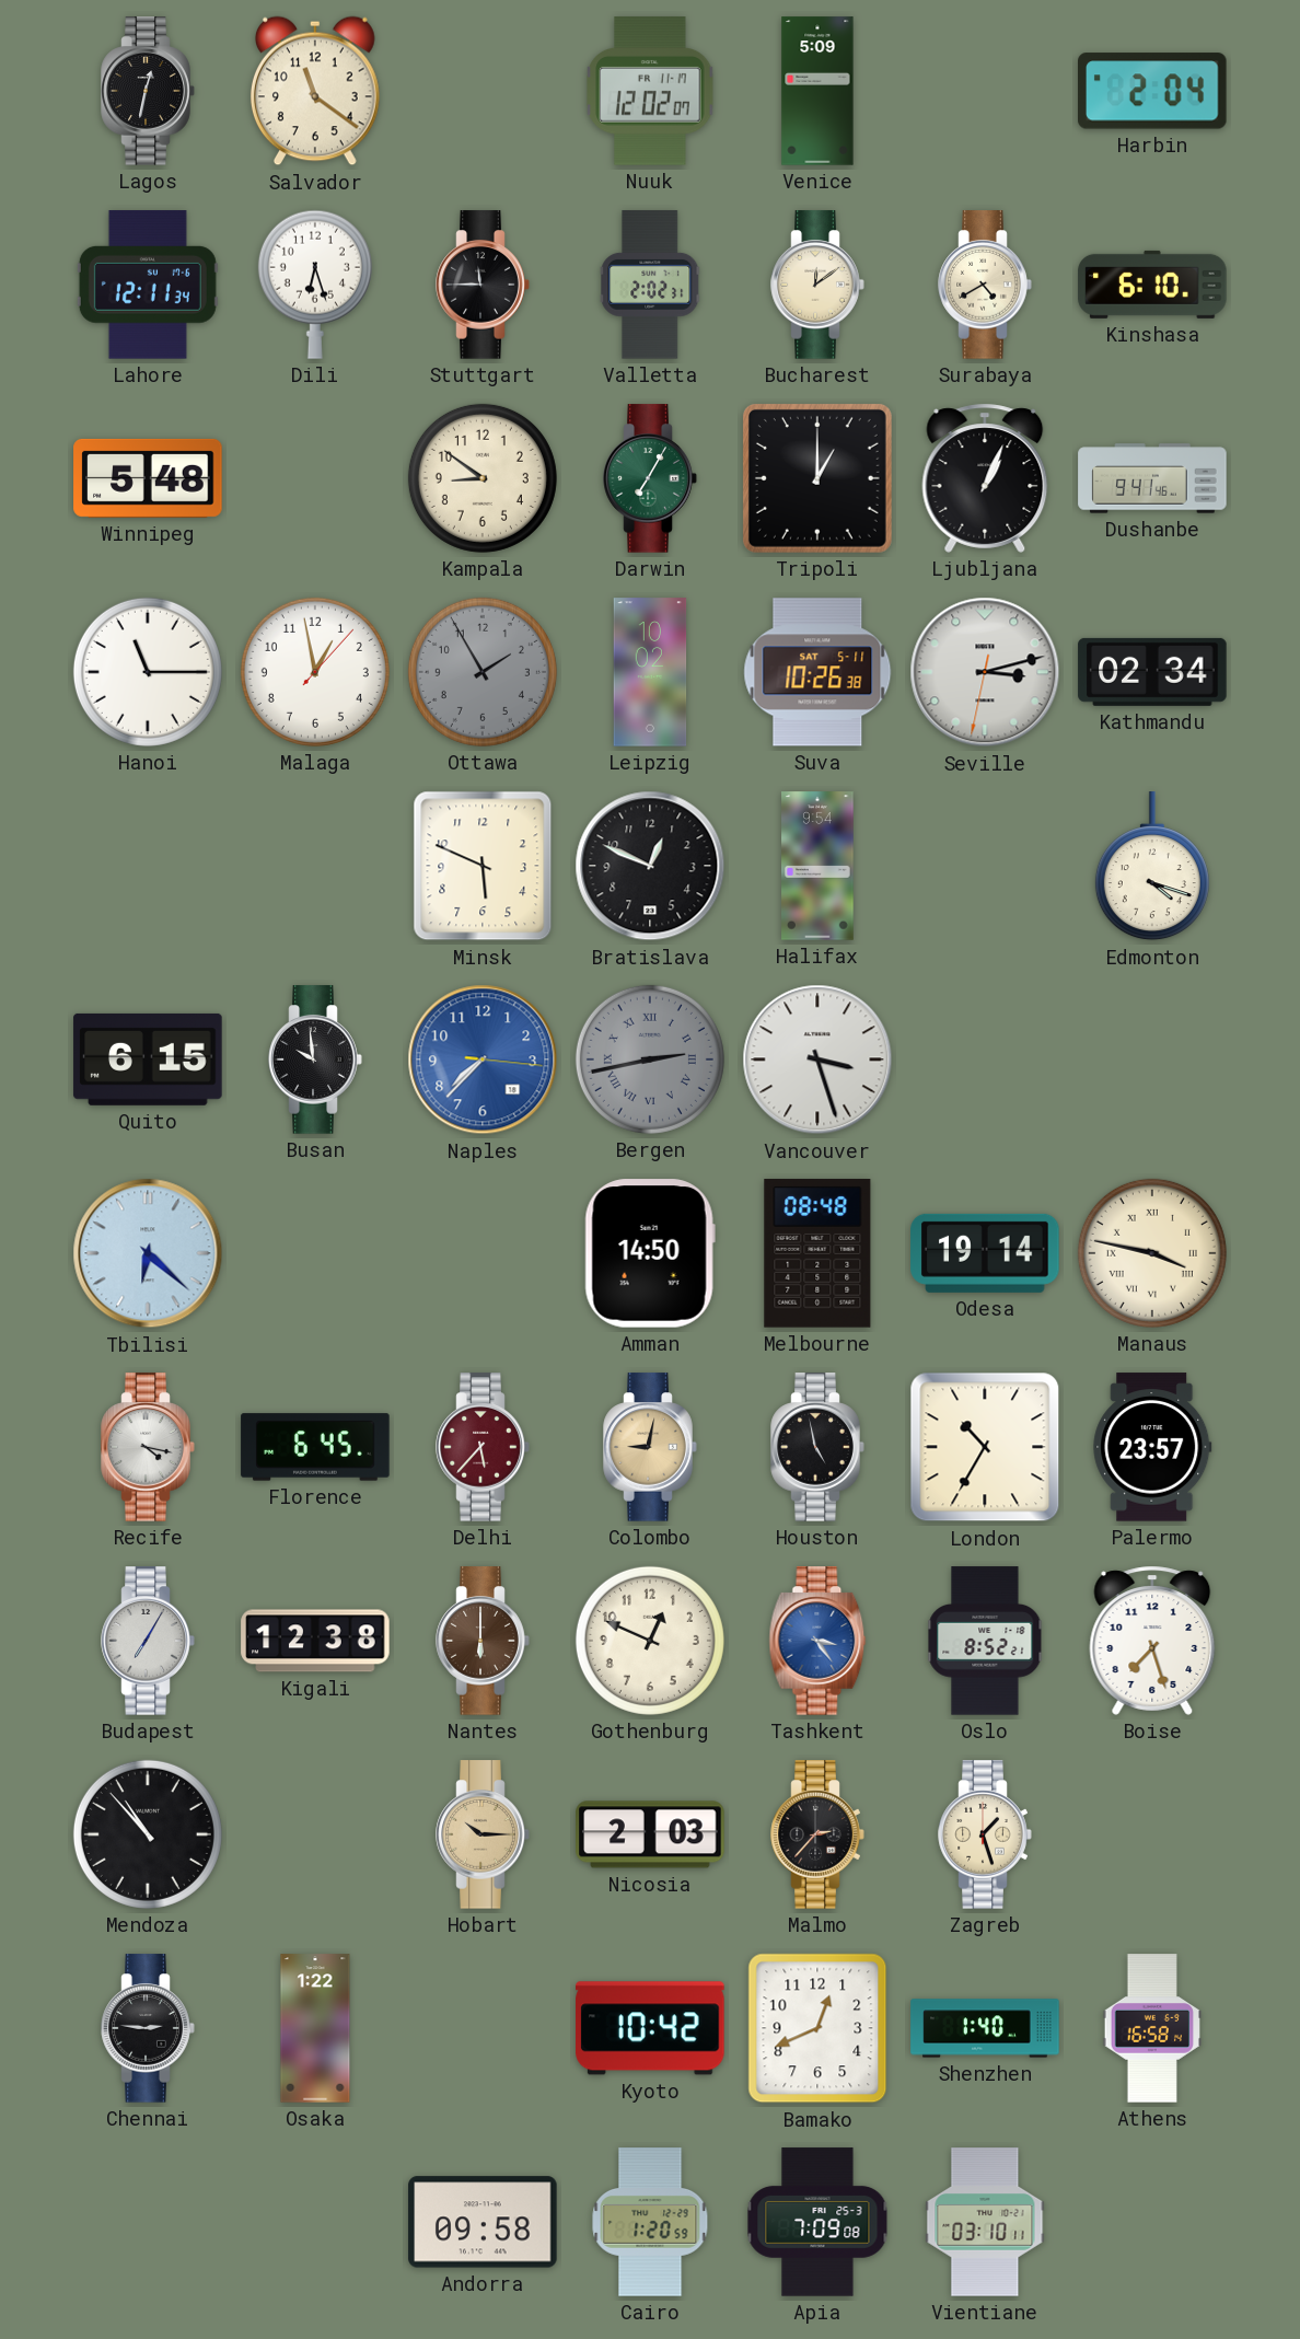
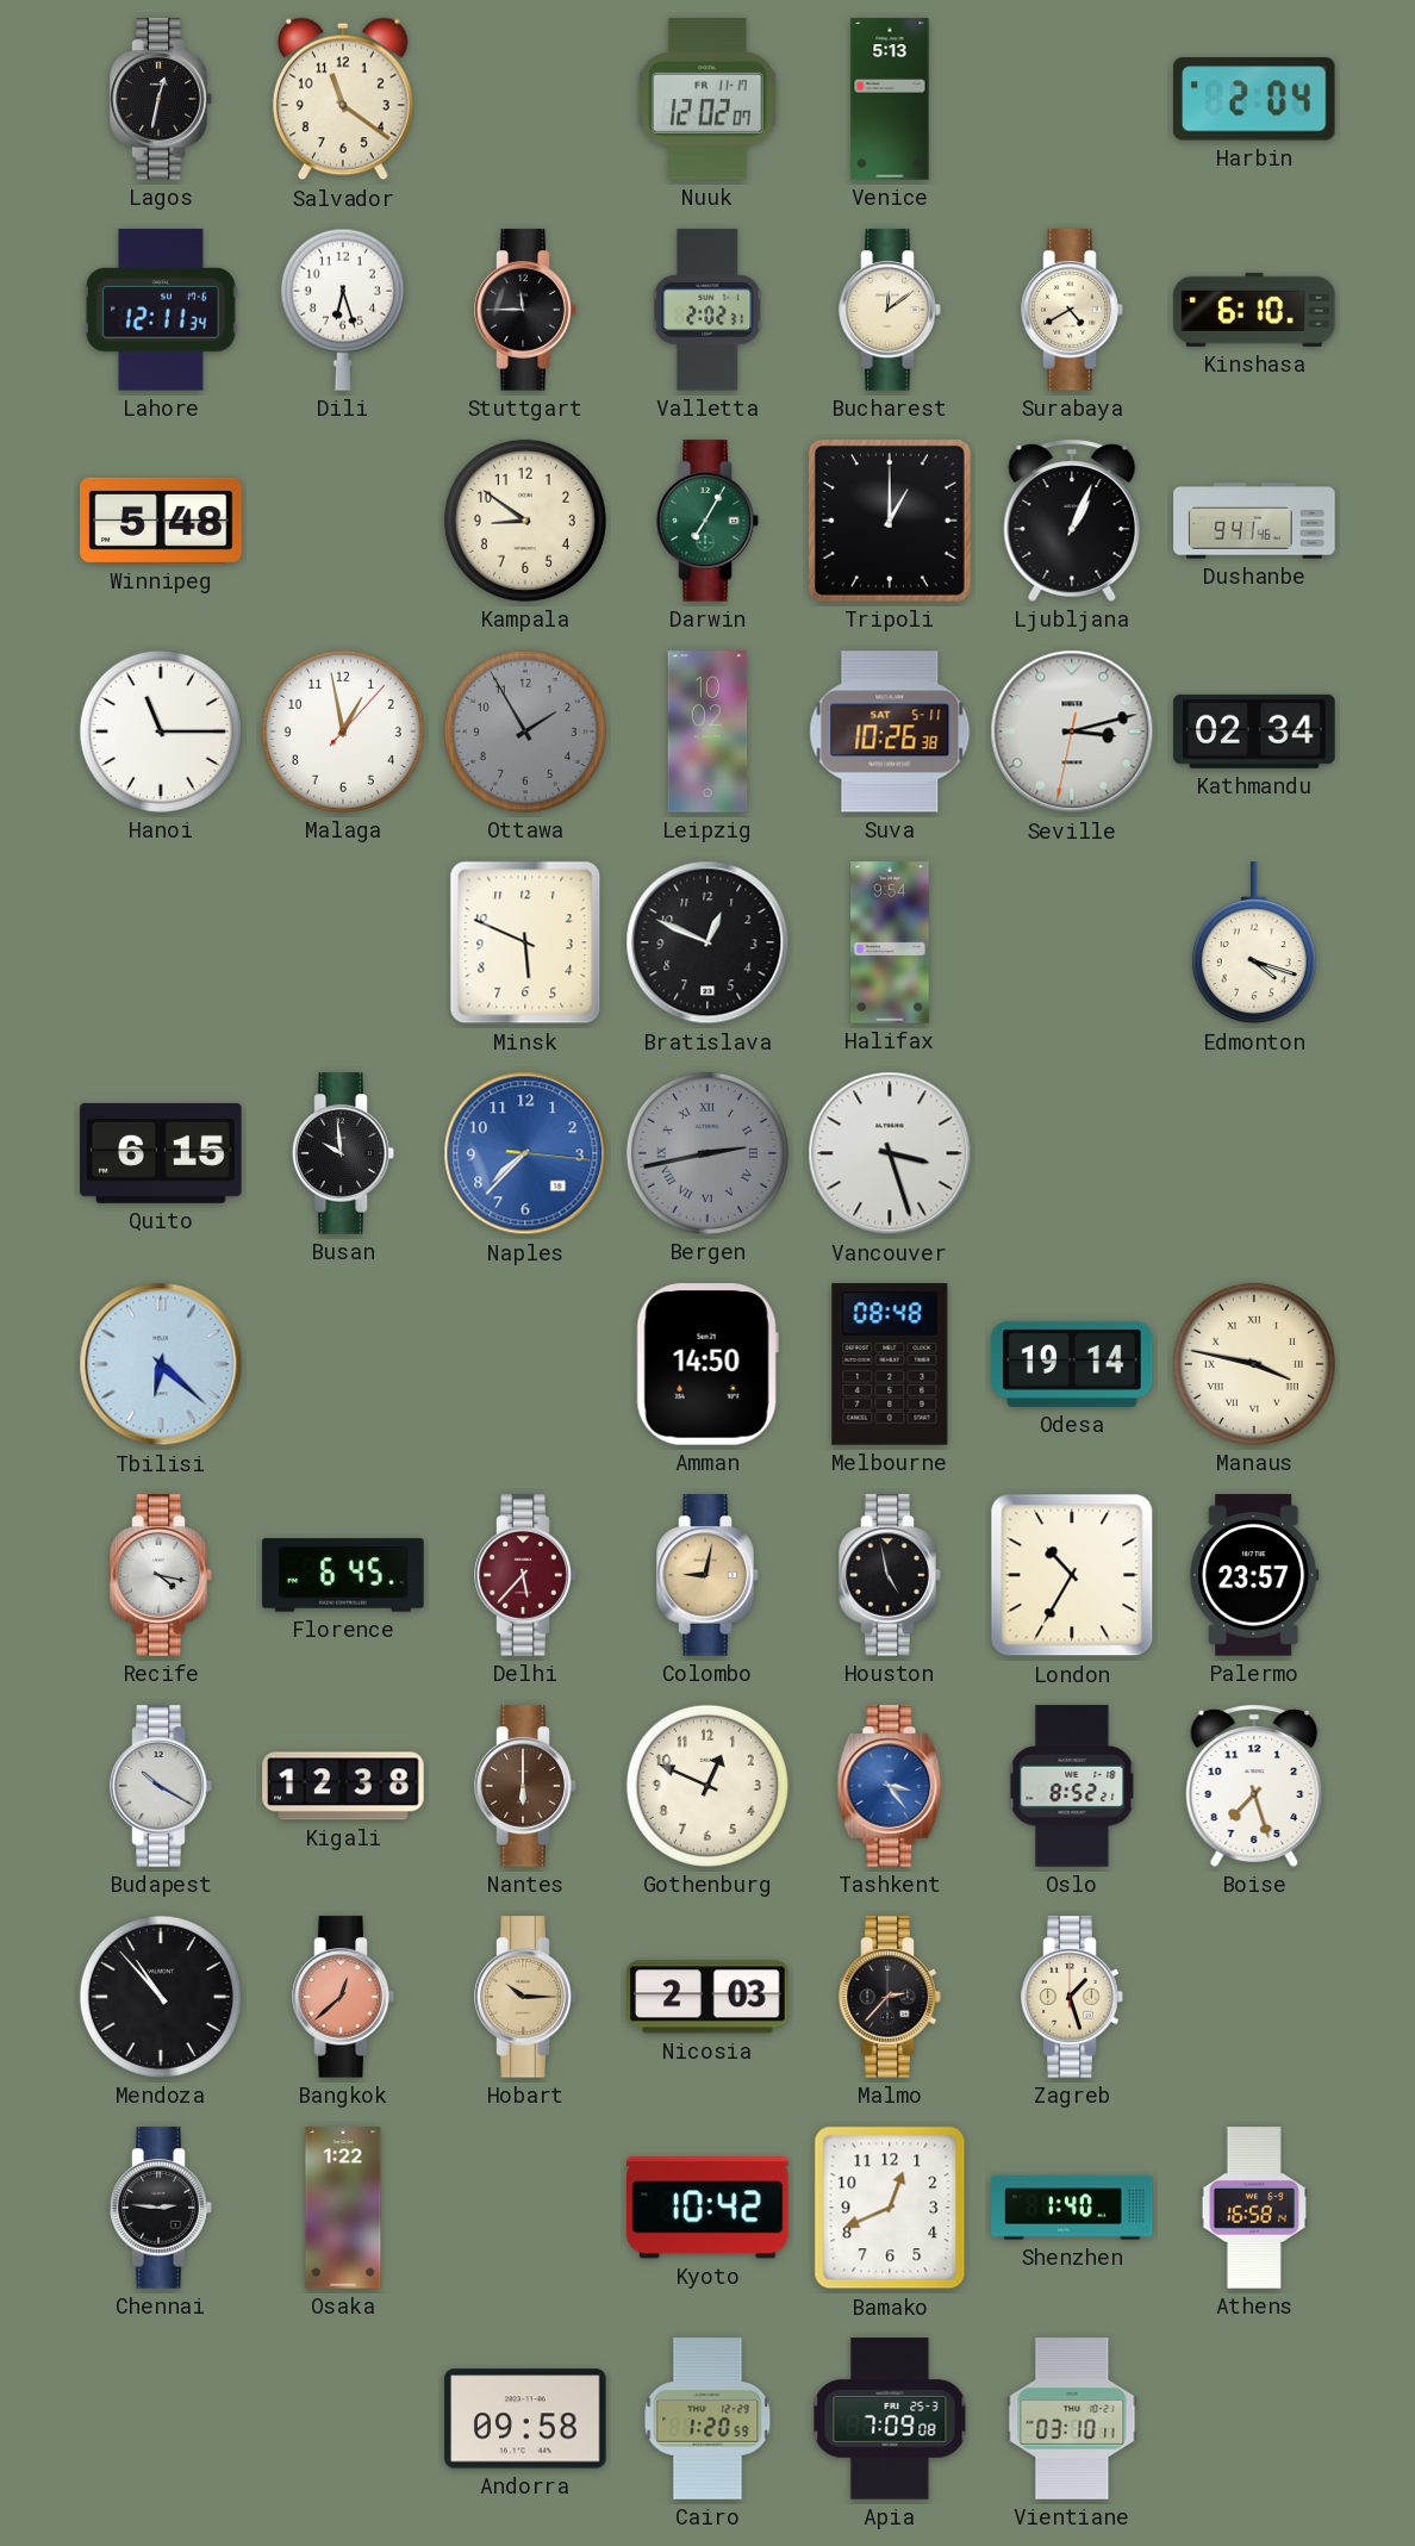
Venice: 5:09 -> 5:13 (890, 99)
Budapest: 7:05 -> 10:20 (161, 1786)
Bangkok: none -> 12:38 (343, 1997)
